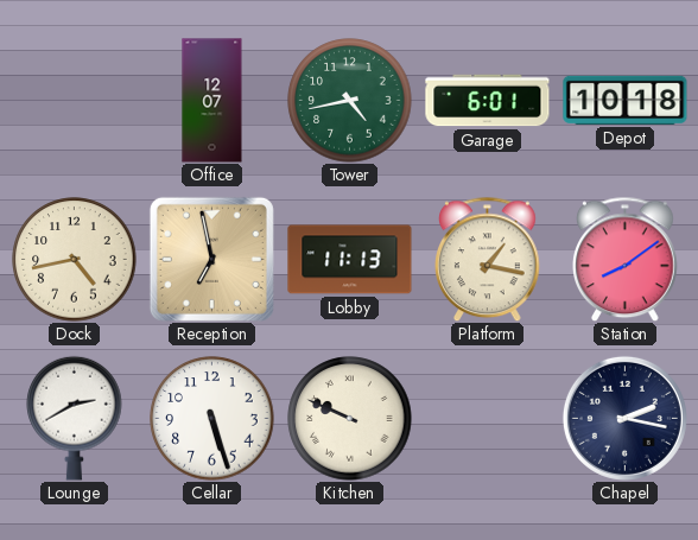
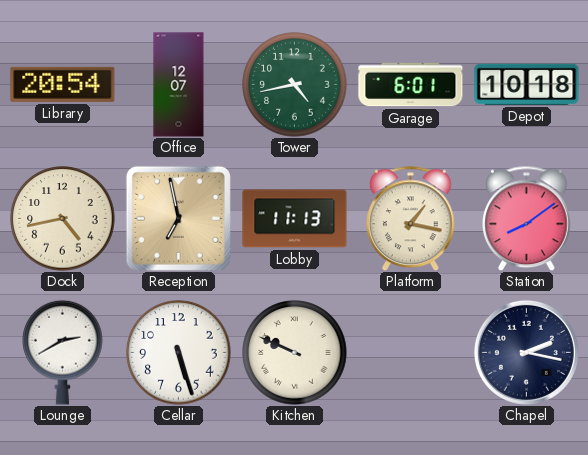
Library: none -> 20:54 (63, 84)
